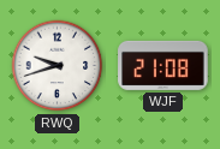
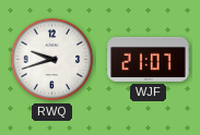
WJF: 21:08 -> 21:07 (149, 59)
